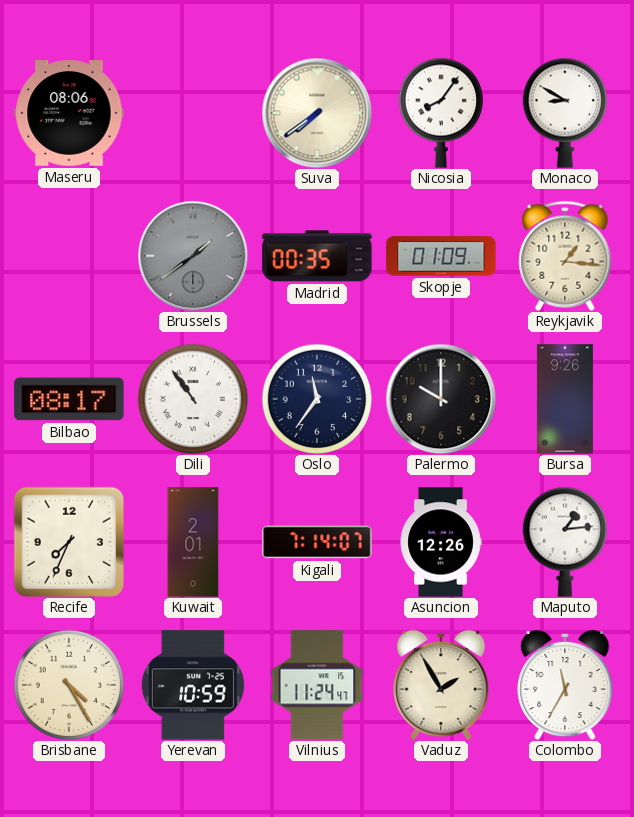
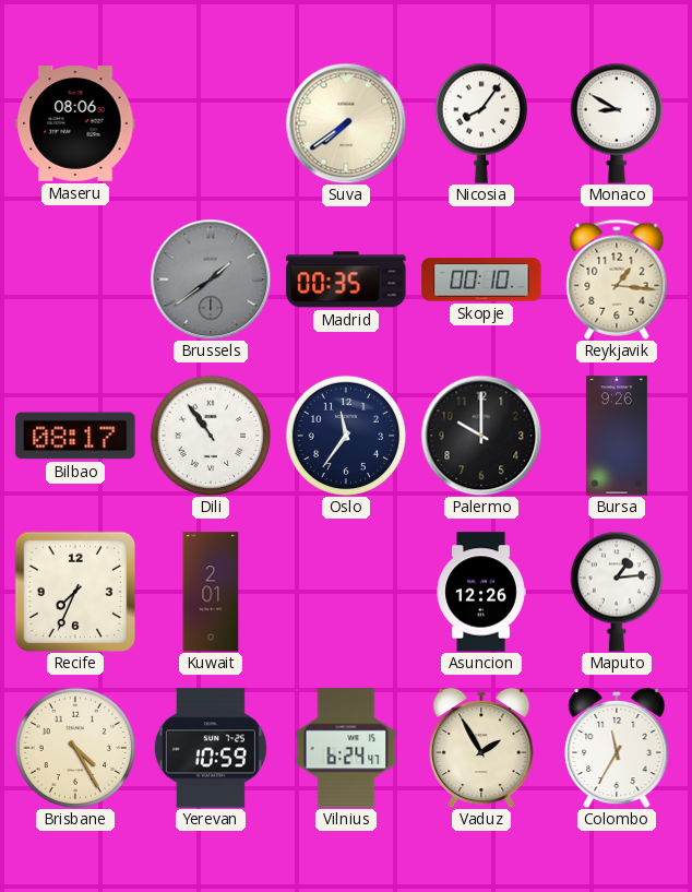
Skopje: 01:09 -> 00:10 (481, 280)
Kigali: 7:14 -> none (317, 542)
Vilnius: 11:24 -> 6:24 (346, 748)
